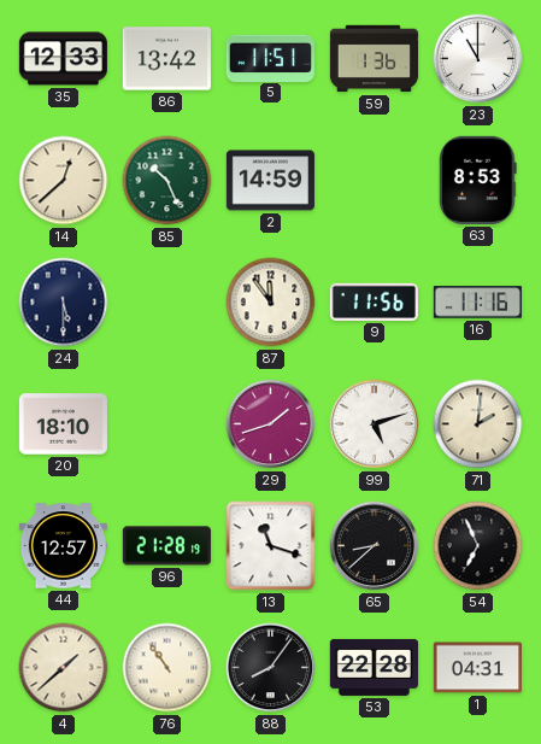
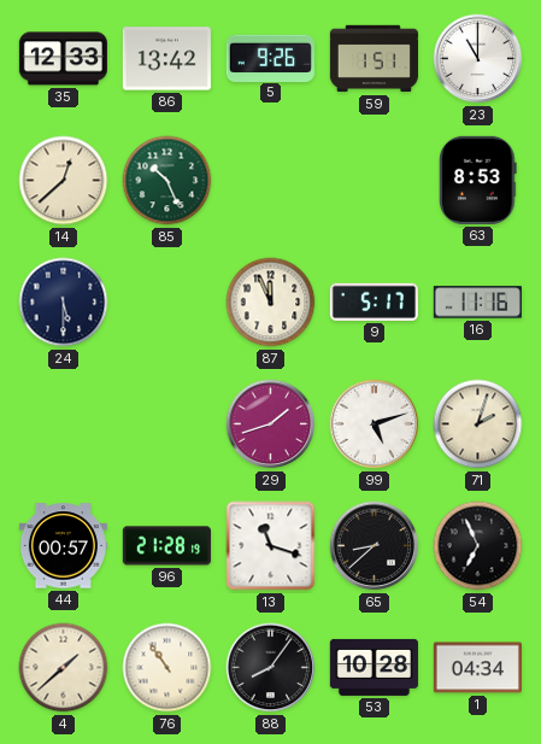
5: 11:51 -> 9:26 (270, 58)
59: 1:36 -> 1:51 (374, 59)
2: 14:59 -> none (270, 181)
87: 11:54 -> 11:56 (271, 303)
9: 11:56 -> 5:17 (374, 301)
20: 18:10 -> none (63, 424)
71: 2:01 -> 2:03 (478, 424)
44: 12:57 -> 00:57 (63, 546)
53: 22:28 -> 10:28 (374, 667)
1: 04:31 -> 04:34 (477, 668)
